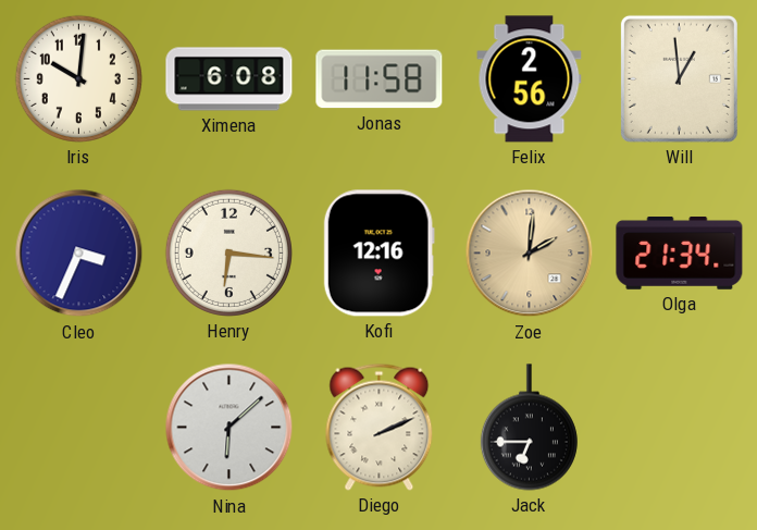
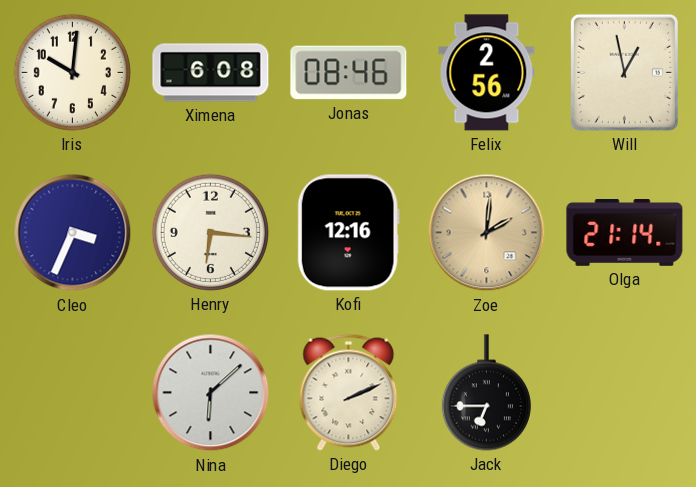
Jonas: 11:58 -> 08:46 (349, 73)
Will: 12:59 -> 12:58 (624, 72)
Olga: 21:34 -> 21:14 (625, 233)
